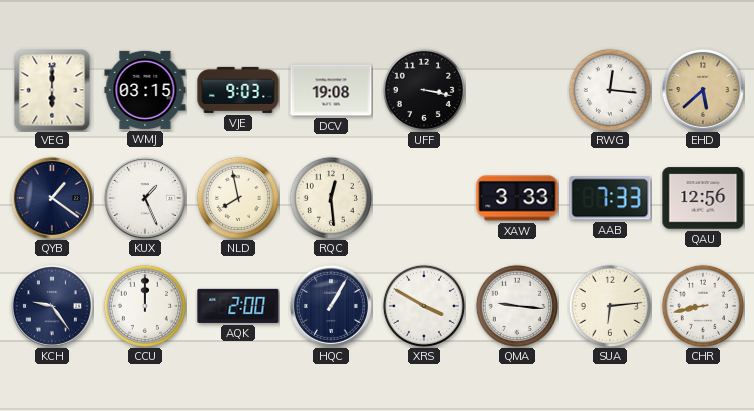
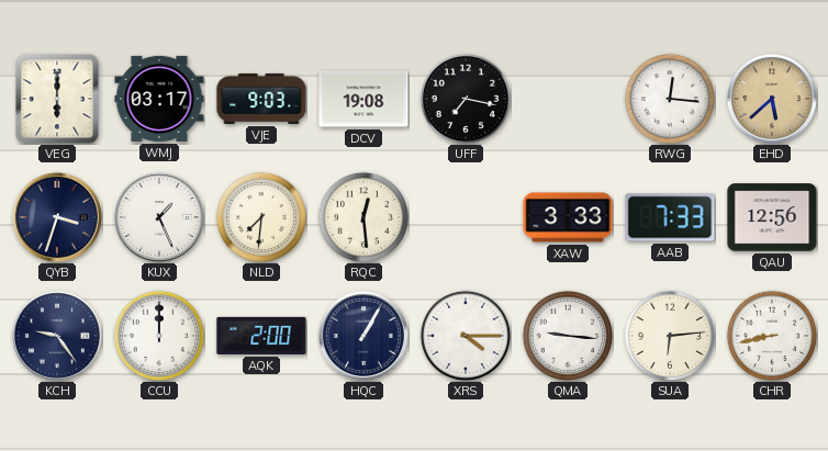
WMJ: 03:15 -> 03:17 (159, 99)
UFF: 3:17 -> 7:17 (466, 99)
QYB: 1:21 -> 3:33 (57, 217)
NLD: 7:58 -> 7:31 (261, 217)
XRS: 3:50 -> 4:15 (466, 336)
